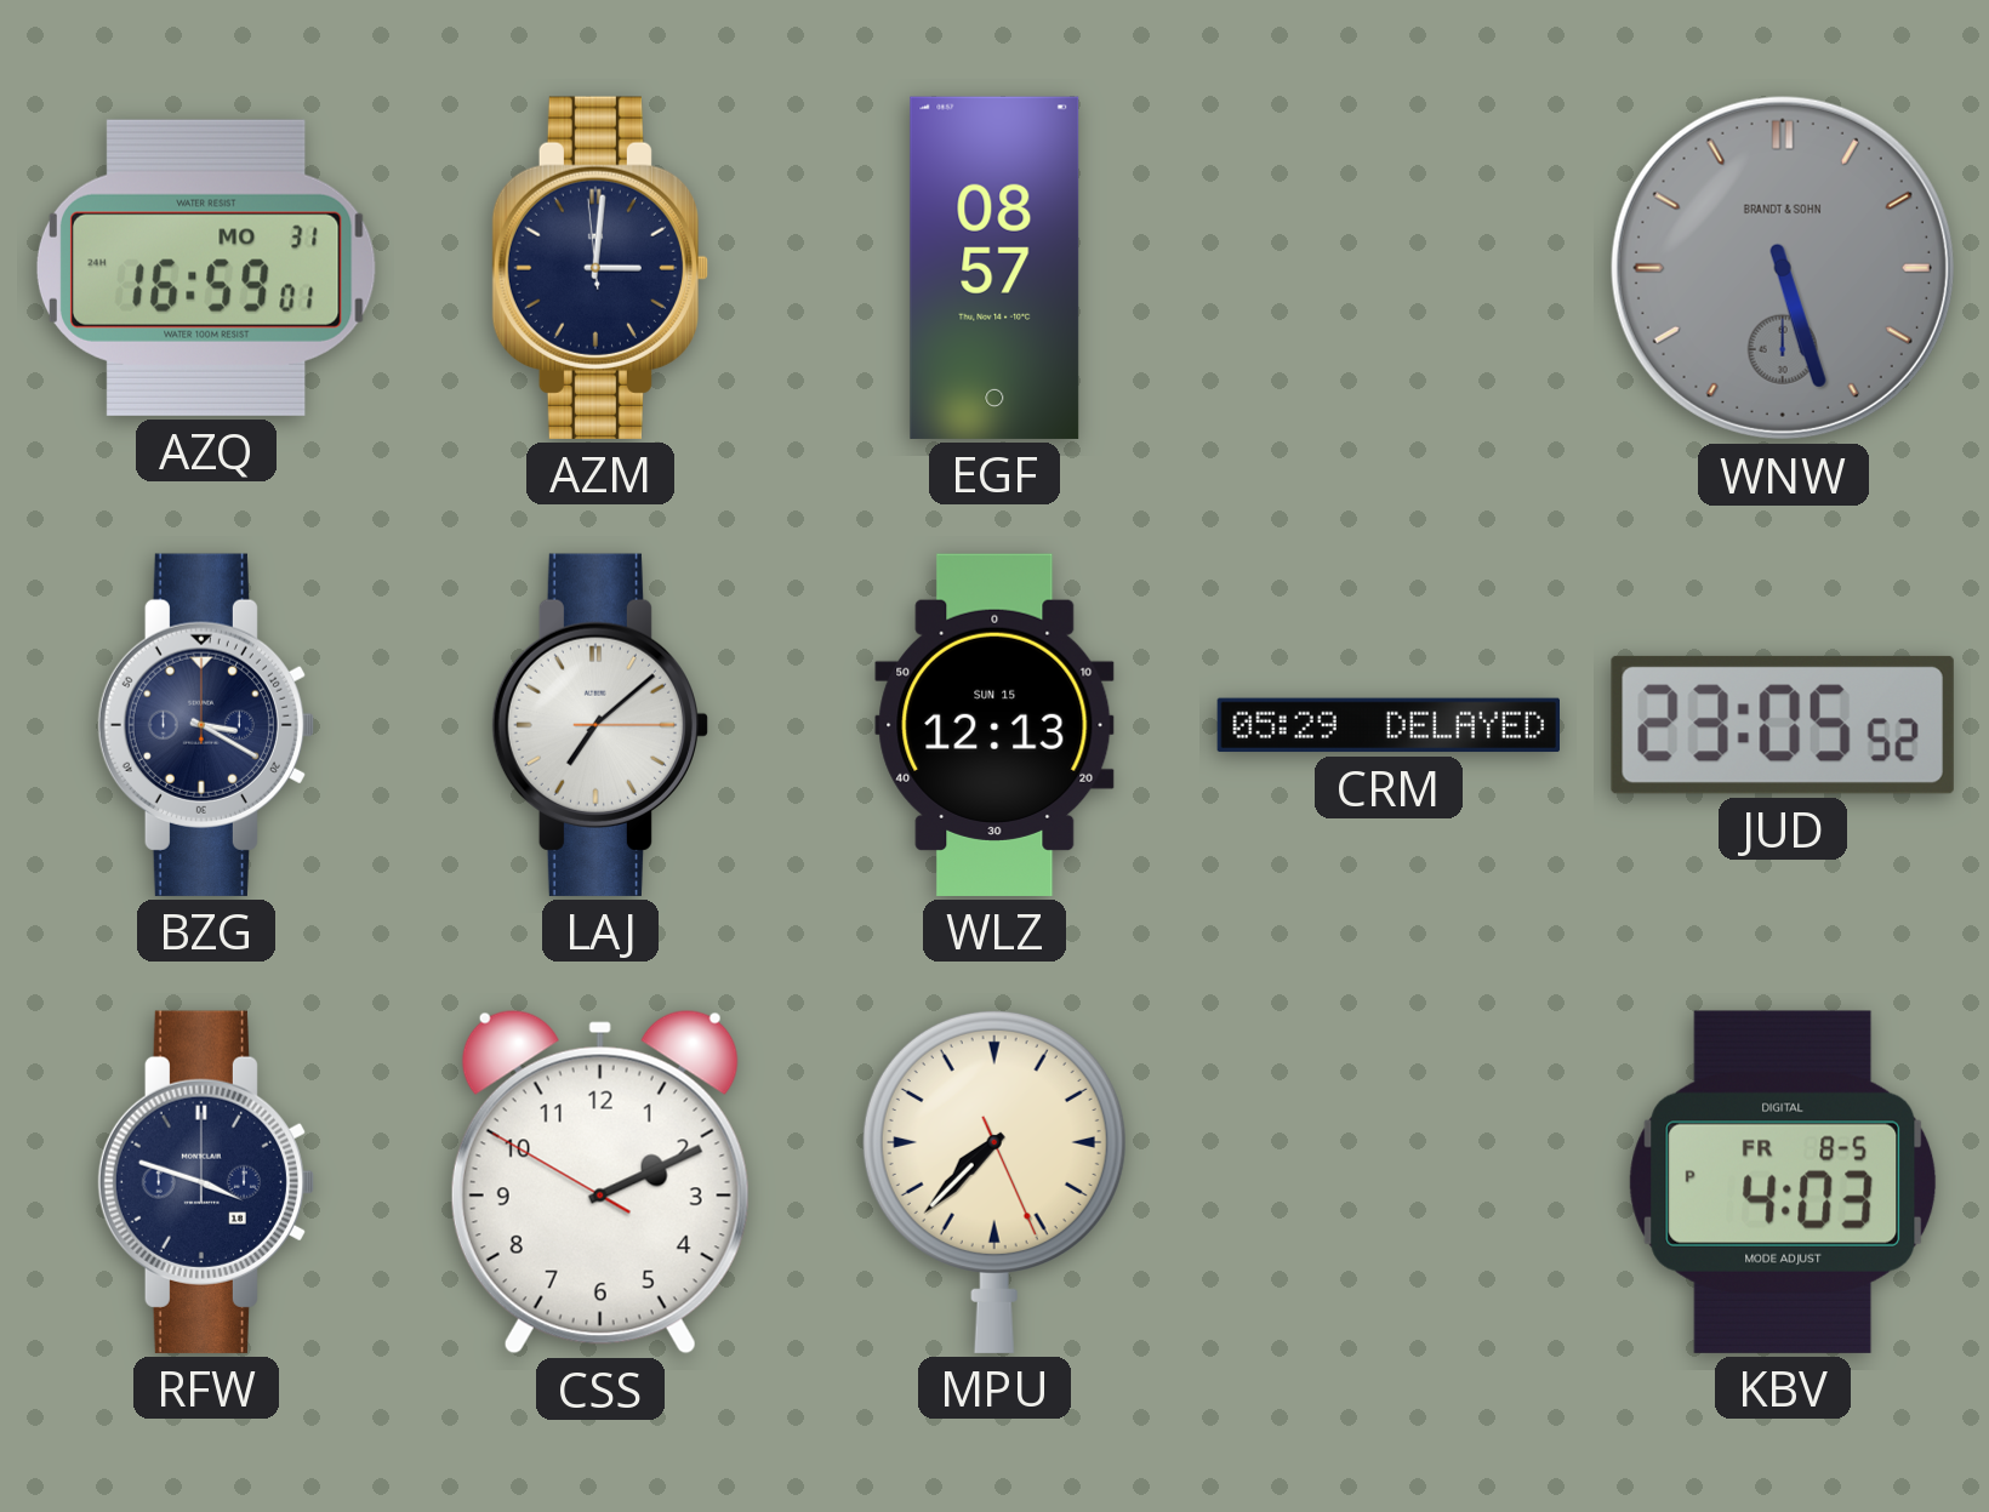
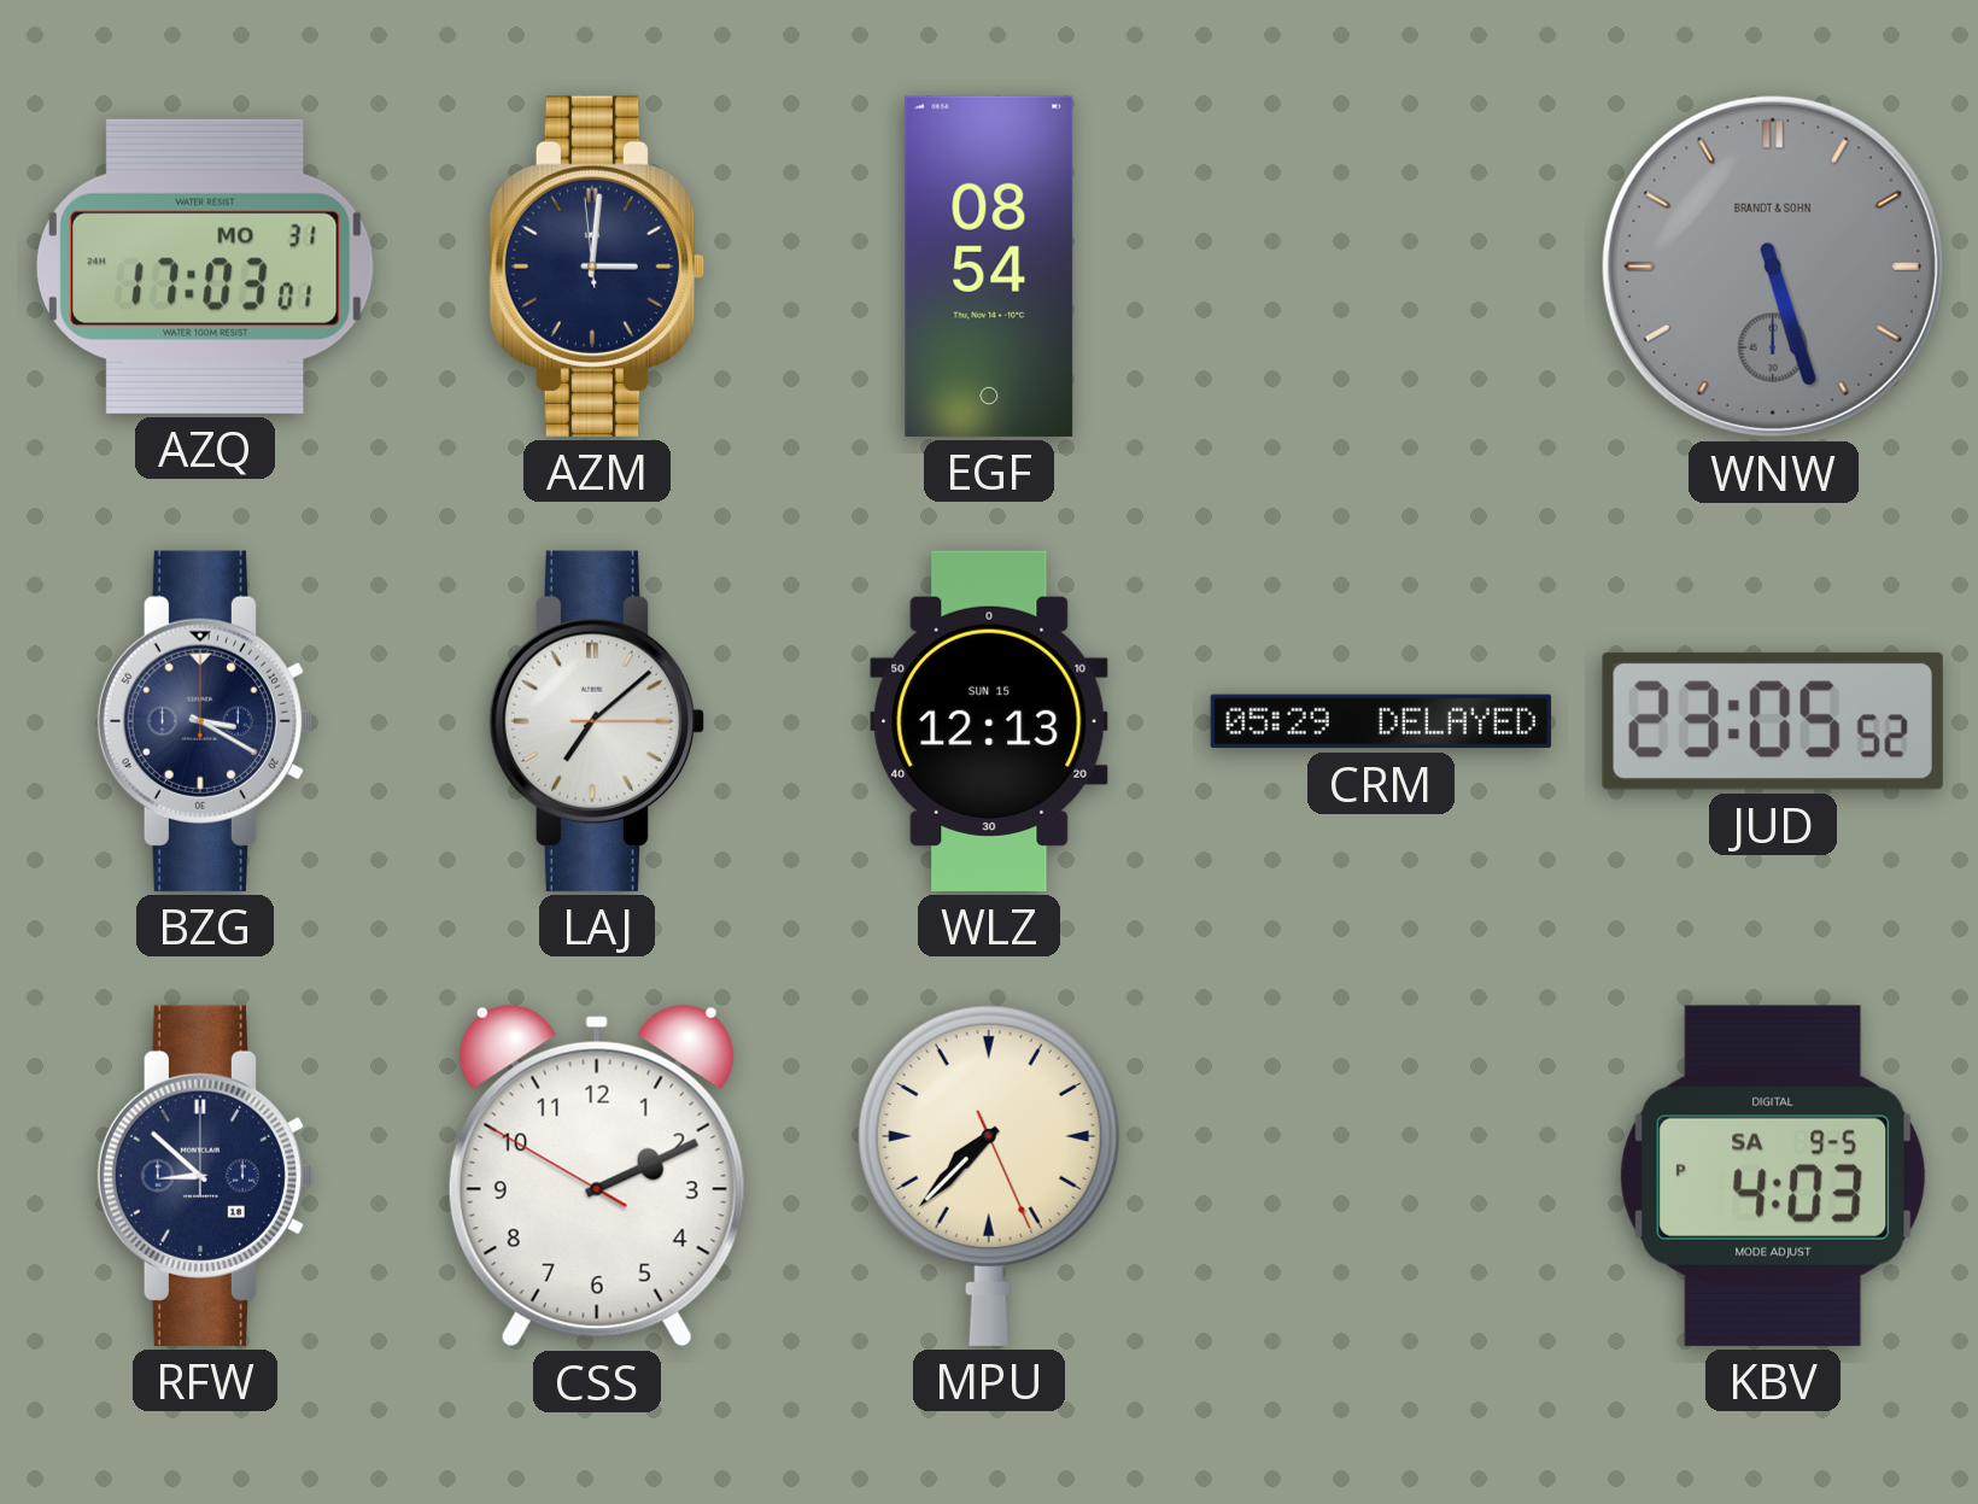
AZQ: 16:59 -> 17:03 (205, 267)
EGF: 08:57 -> 08:54 (989, 267)
RFW: 3:48 -> 8:52 (205, 1176)
KBV date: FR 8-5 -> SA 9-5 (1773, 1176)
